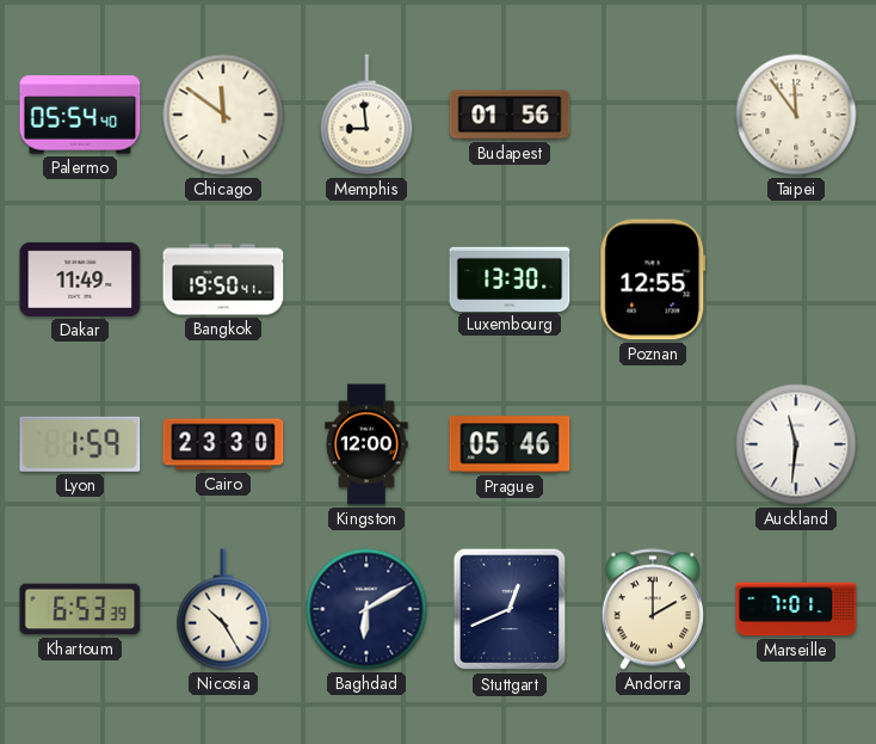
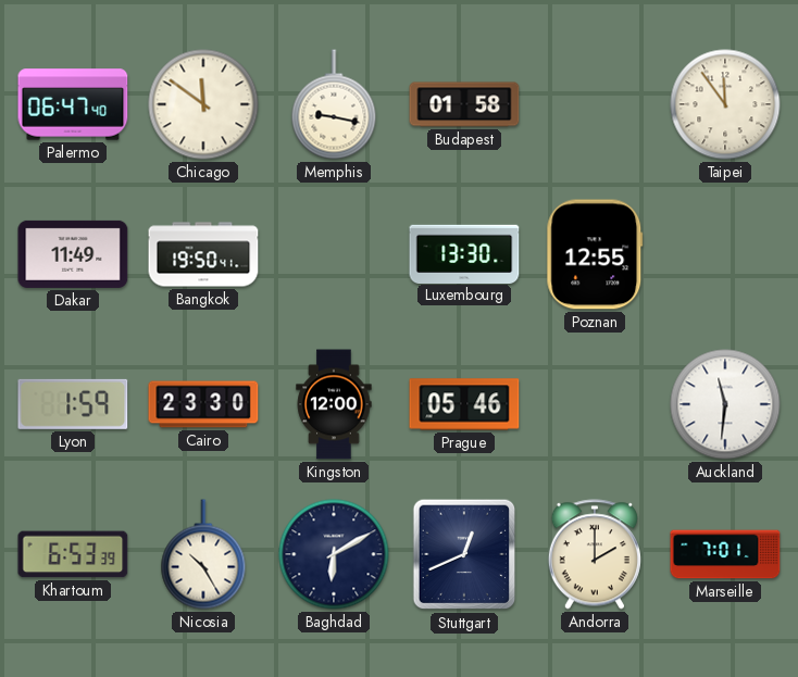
Palermo: 05:54 -> 06:47 (73, 104)
Memphis: 8:59 -> 9:17 (334, 104)
Budapest: 01:56 -> 01:58 (464, 104)
